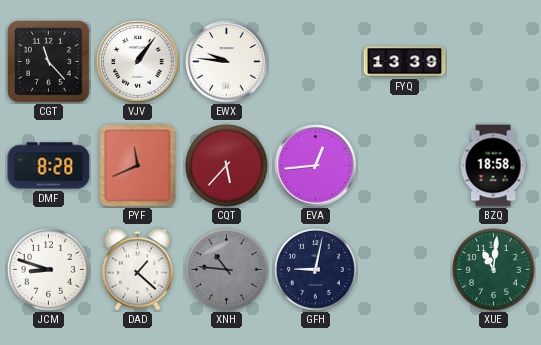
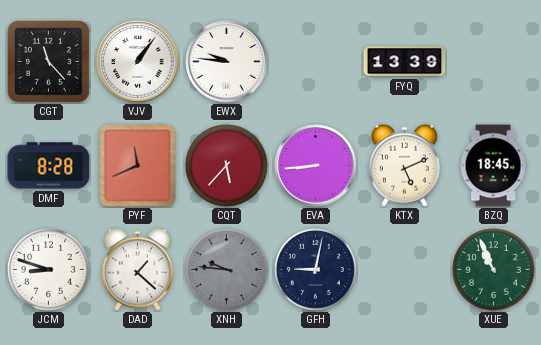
EVA: 12:44 -> 8:44 (316, 166)
KTX: none -> 5:11 (404, 165)
BZQ: 18:58 -> 18:45 (493, 166)
XNH: 10:46 -> 9:46 (227, 270)
XUE: 11:01 -> 10:56 (494, 270)
